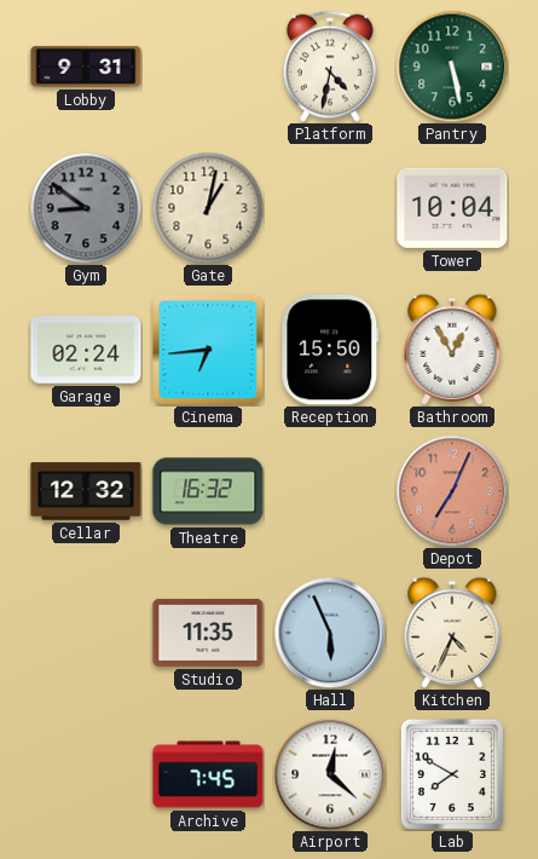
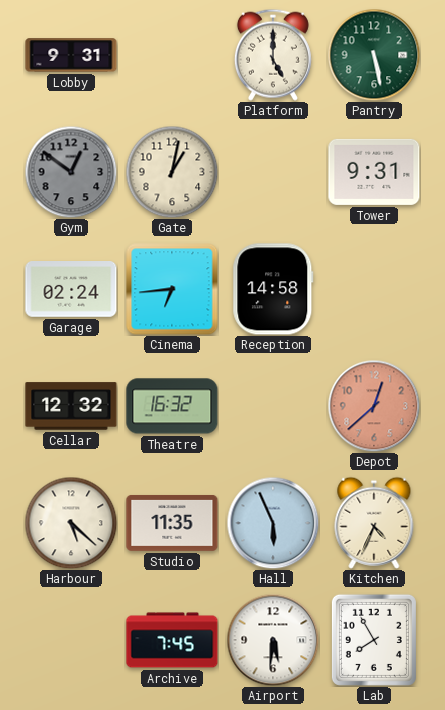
Platform: 4:32 -> 5:00 (273, 55)
Gym: 8:51 -> 12:51 (71, 172)
Tower: 10:04 -> 9:31 (374, 172)
Reception: 15:50 -> 14:58 (273, 289)
Bathroom: 12:55 -> none (452, 350)
Depot: 7:04 -> 12:38 (374, 406)
Harbour: none -> 5:22 (71, 523)
Airport: 12:22 -> 5:31 (273, 640)
Lab: 7:50 -> 7:55 (374, 640)
